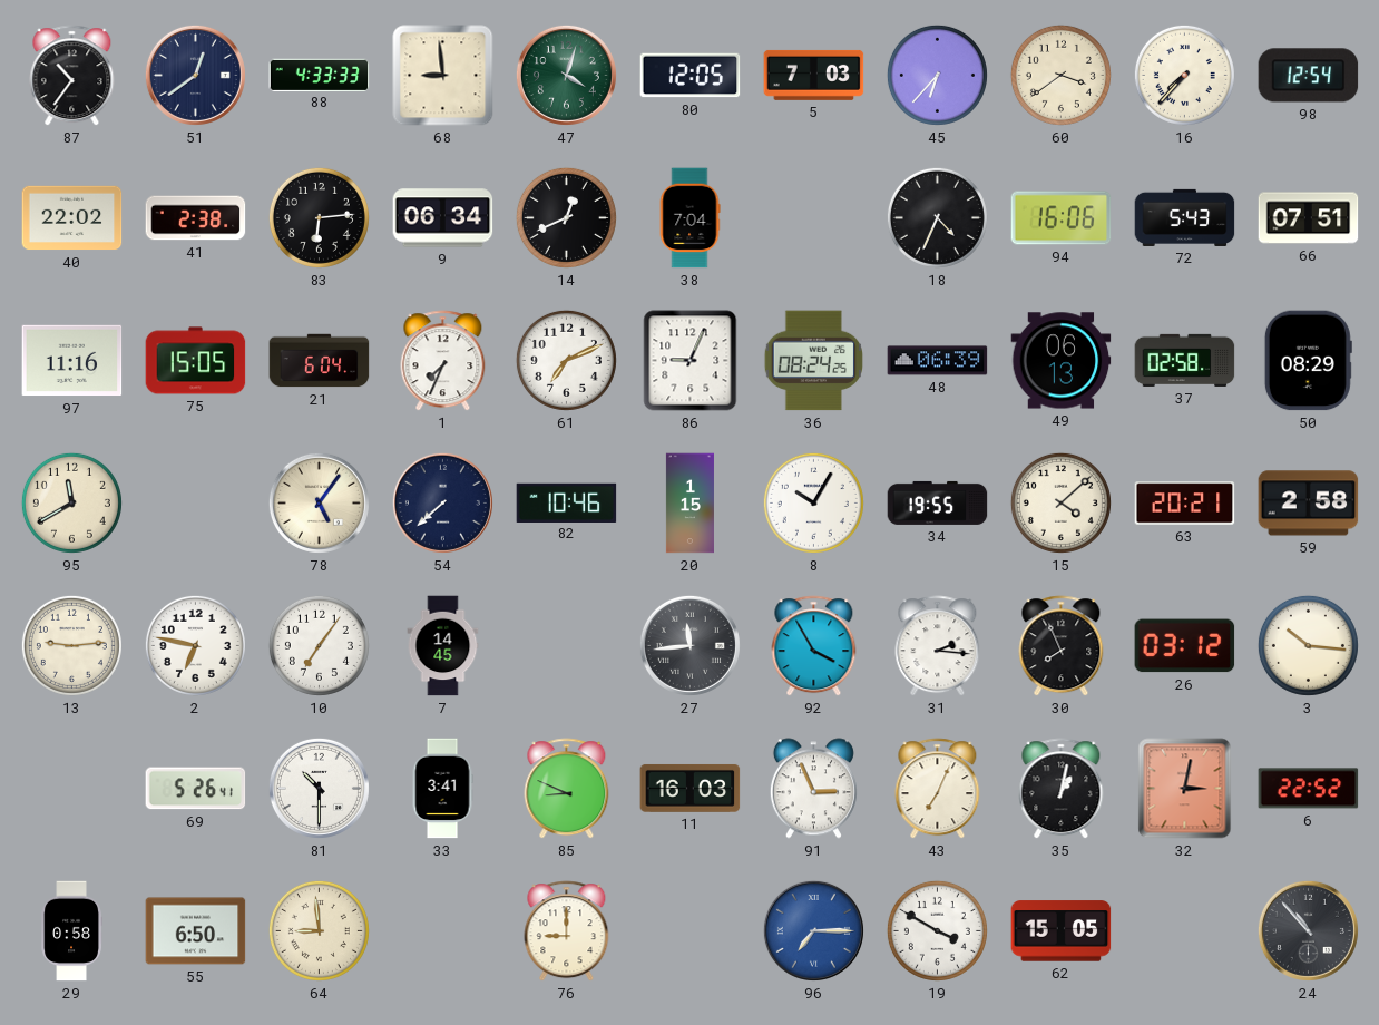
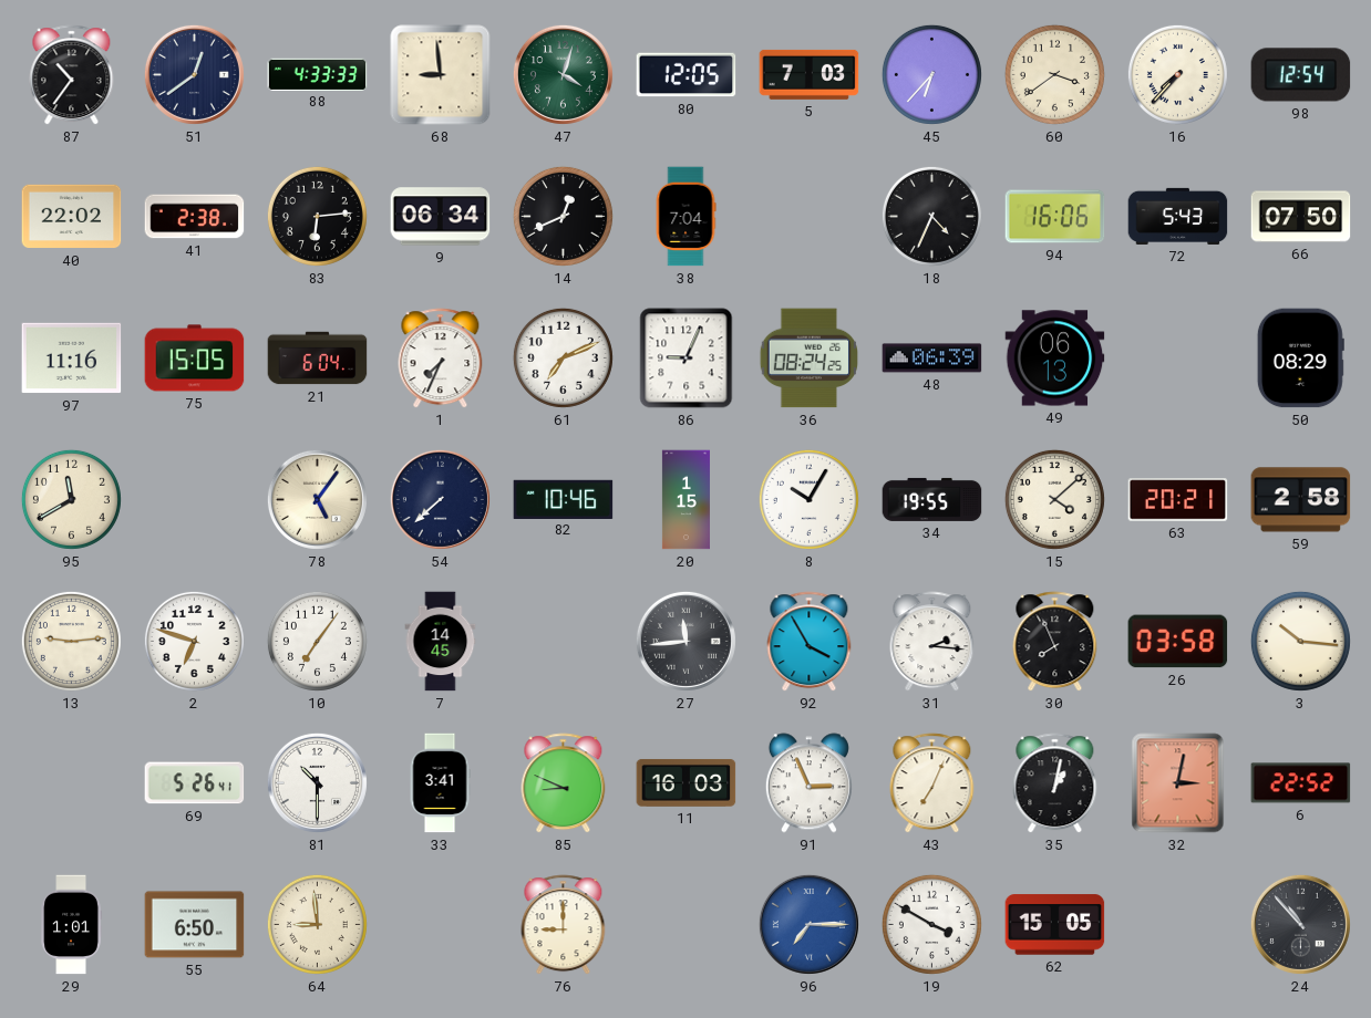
66: 07:51 -> 07:50 (1301, 217)
37: 02:58 -> none (1185, 360)
2: 6:47 -> 6:48 (194, 641)
26: 03:12 -> 03:58 (1178, 642)
29: 0:58 -> 1:01 (71, 925)
